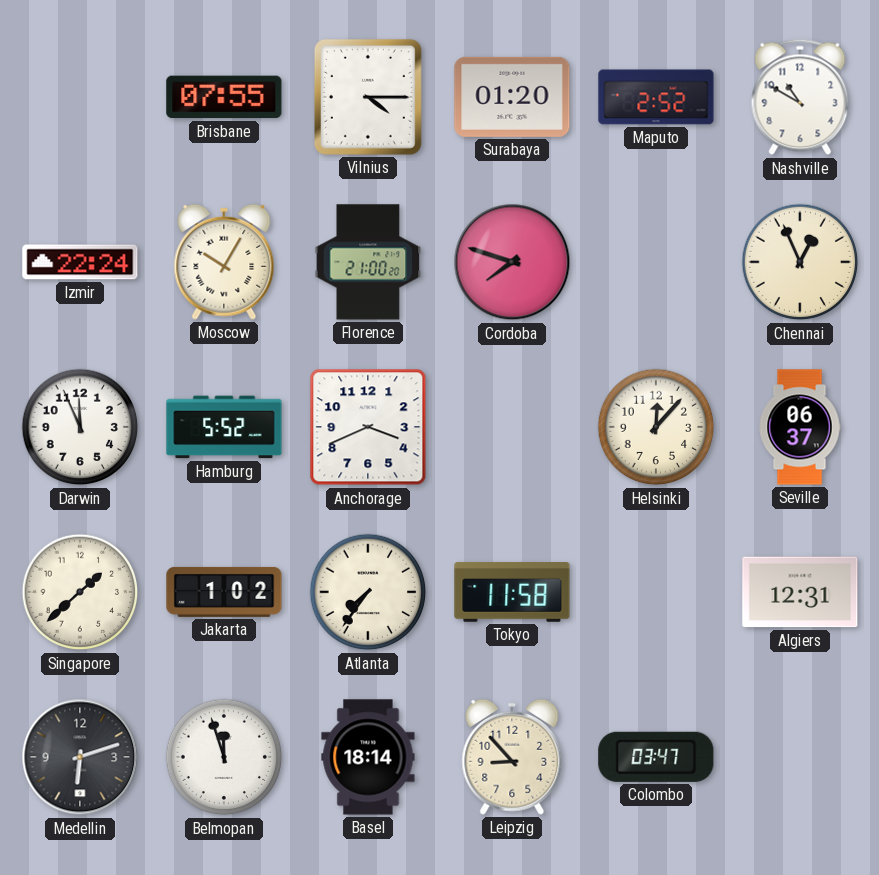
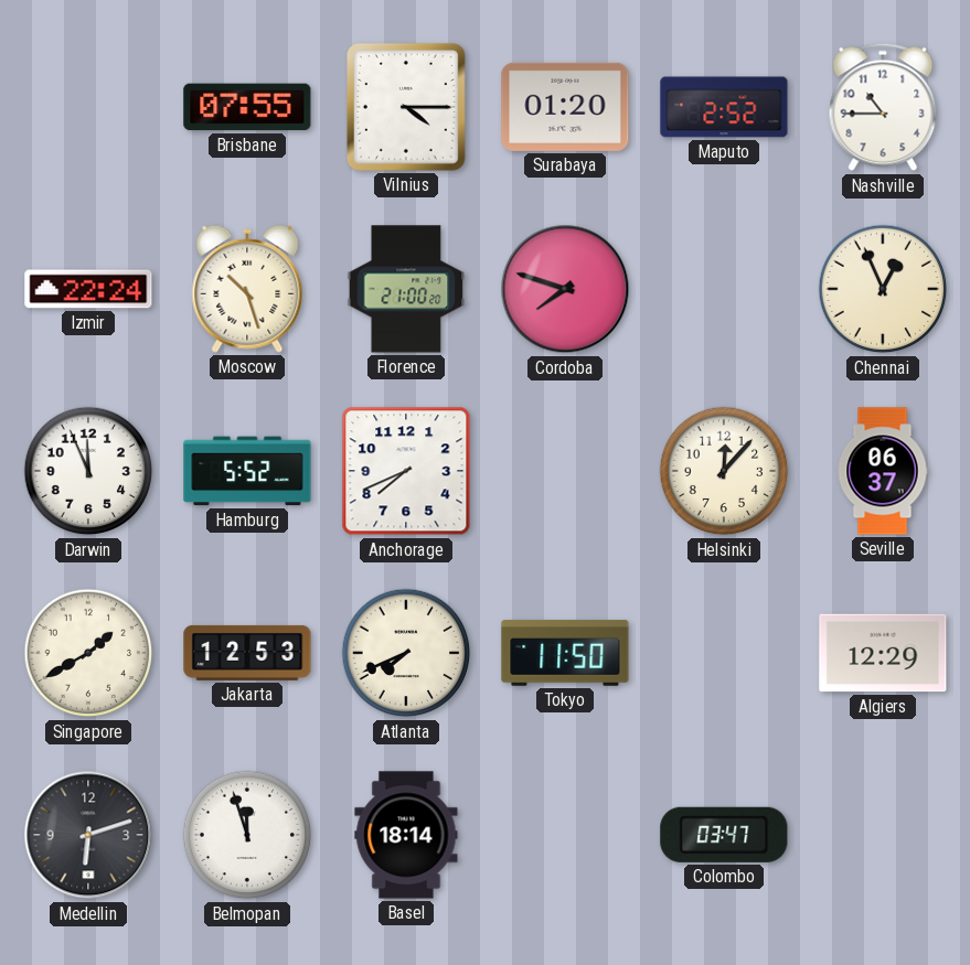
Nashville: 10:50 -> 10:45 (883, 107)
Moscow: 10:05 -> 10:27 (247, 289)
Anchorage: 3:41 -> 7:41 (406, 471)
Singapore: 1:38 -> 1:40 (88, 653)
Jakarta: 1:02 -> 12:53 (247, 653)
Atlanta: 7:36 -> 7:41 (406, 653)
Tokyo: 11:58 -> 11:50 (565, 654)
Algiers: 12:31 -> 12:29 (883, 653)
Leipzig: 8:53 -> none (512, 757)
